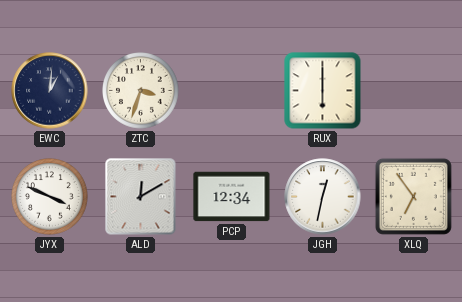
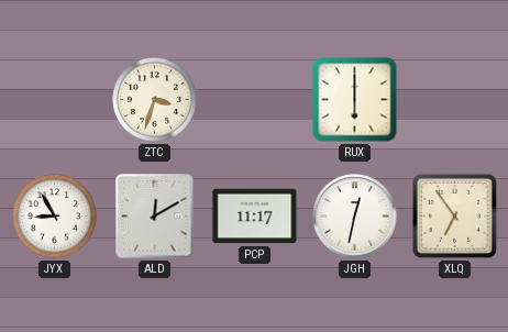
EWC: 1:01 -> none (50, 91)
JYX: 3:49 -> 8:55 (55, 217)
PCP: 12:34 -> 11:17 (255, 217)
